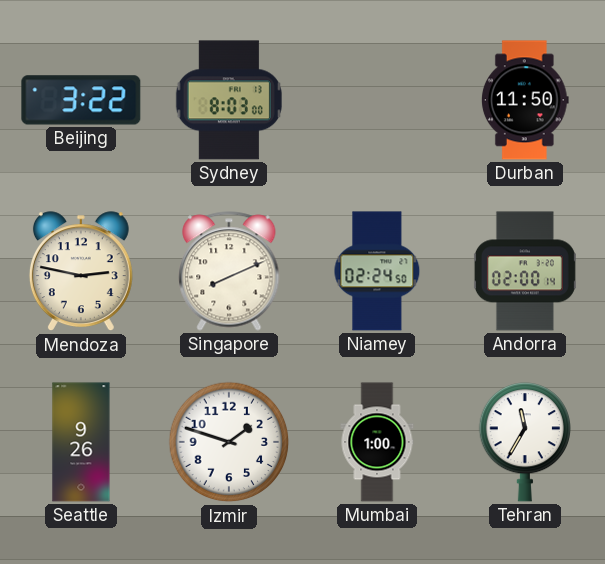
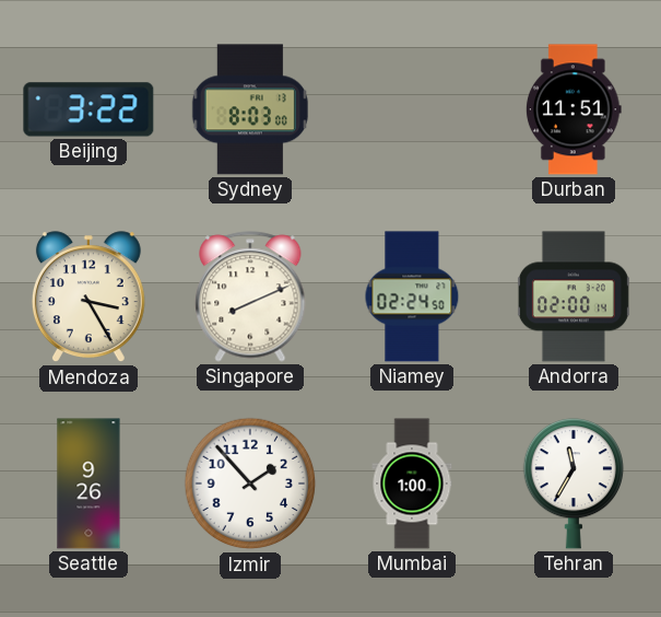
Durban: 11:50 -> 11:51 (574, 109)
Mendoza: 2:47 -> 3:25 (88, 298)
Izmir: 1:48 -> 1:53 (250, 484)
